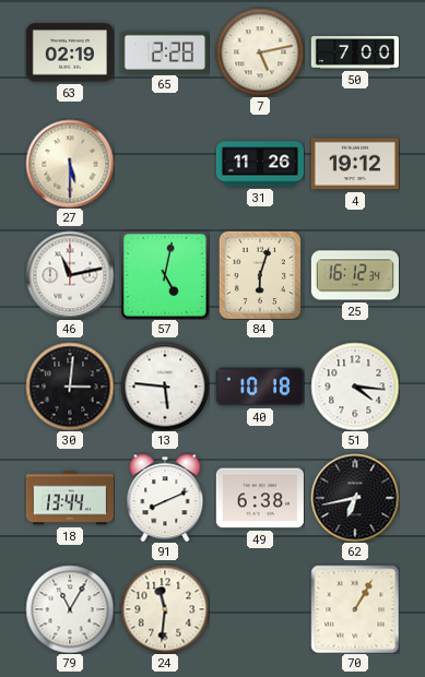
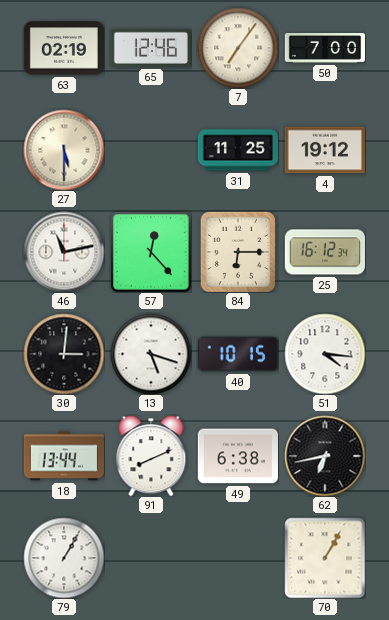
65: 2:28 -> 12:46 (151, 48)
7: 5:13 -> 7:06 (238, 48)
31: 11:26 -> 11:25 (237, 150)
57: 5:02 -> 12:23 (151, 252)
84: 6:03 -> 6:15 (238, 252)
13: 5:46 -> 5:18 (151, 354)
40: 10:18 -> 10:15 (237, 354)
79: 11:05 -> 1:05 (64, 558)
24: 11:31 -> none (165, 609)
